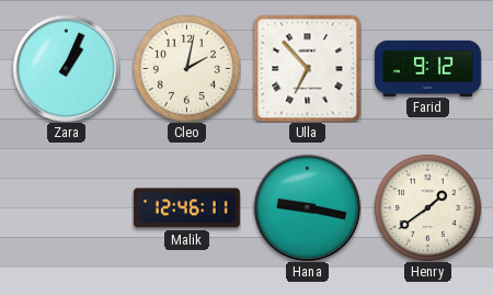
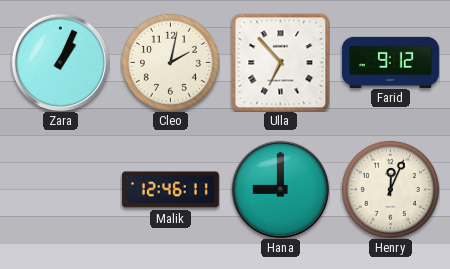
Hana: 9:17 -> 9:00 (280, 189)
Henry: 1:39 -> 12:04 (390, 189)
